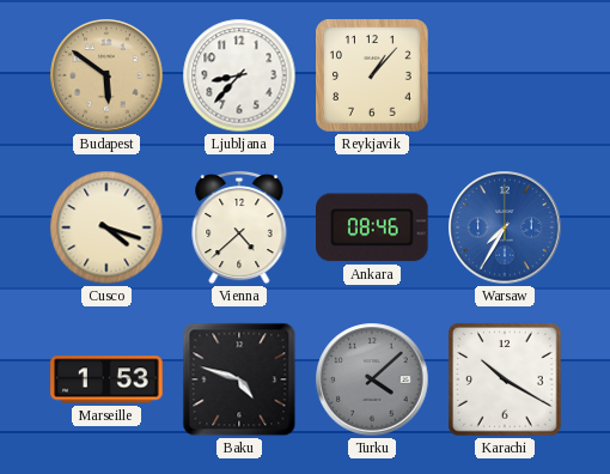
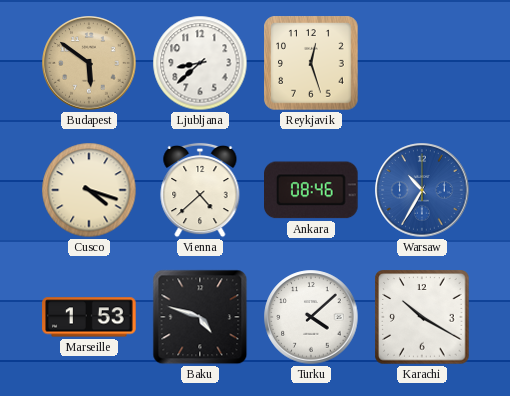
Ljubljana: 8:37 -> 8:38 (200, 63)
Reykjavik: 1:07 -> 12:27 (311, 63)
Warsaw: 7:35 -> 10:35 (422, 190)
Turku dial: grey -> white (311, 317)
